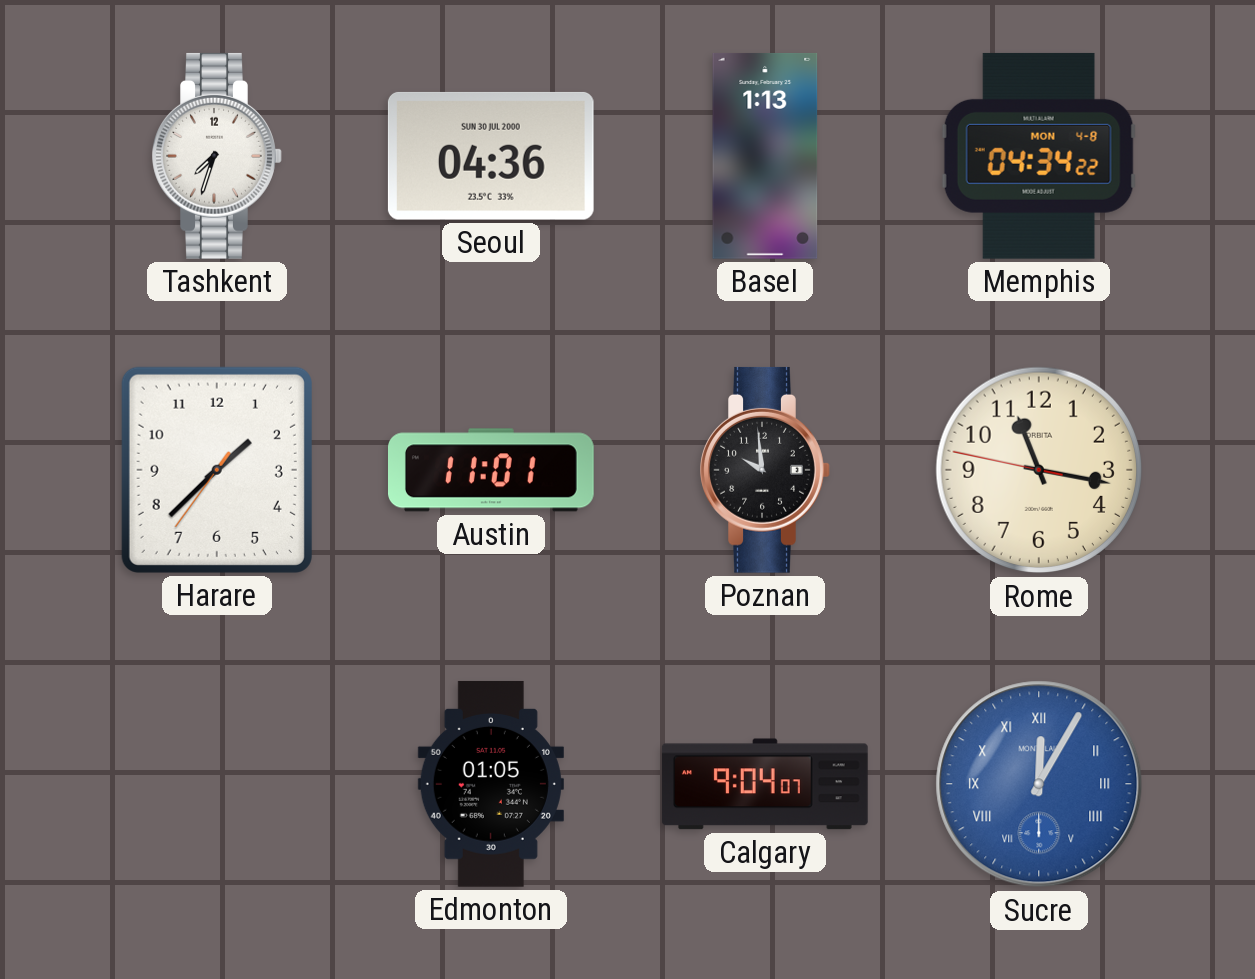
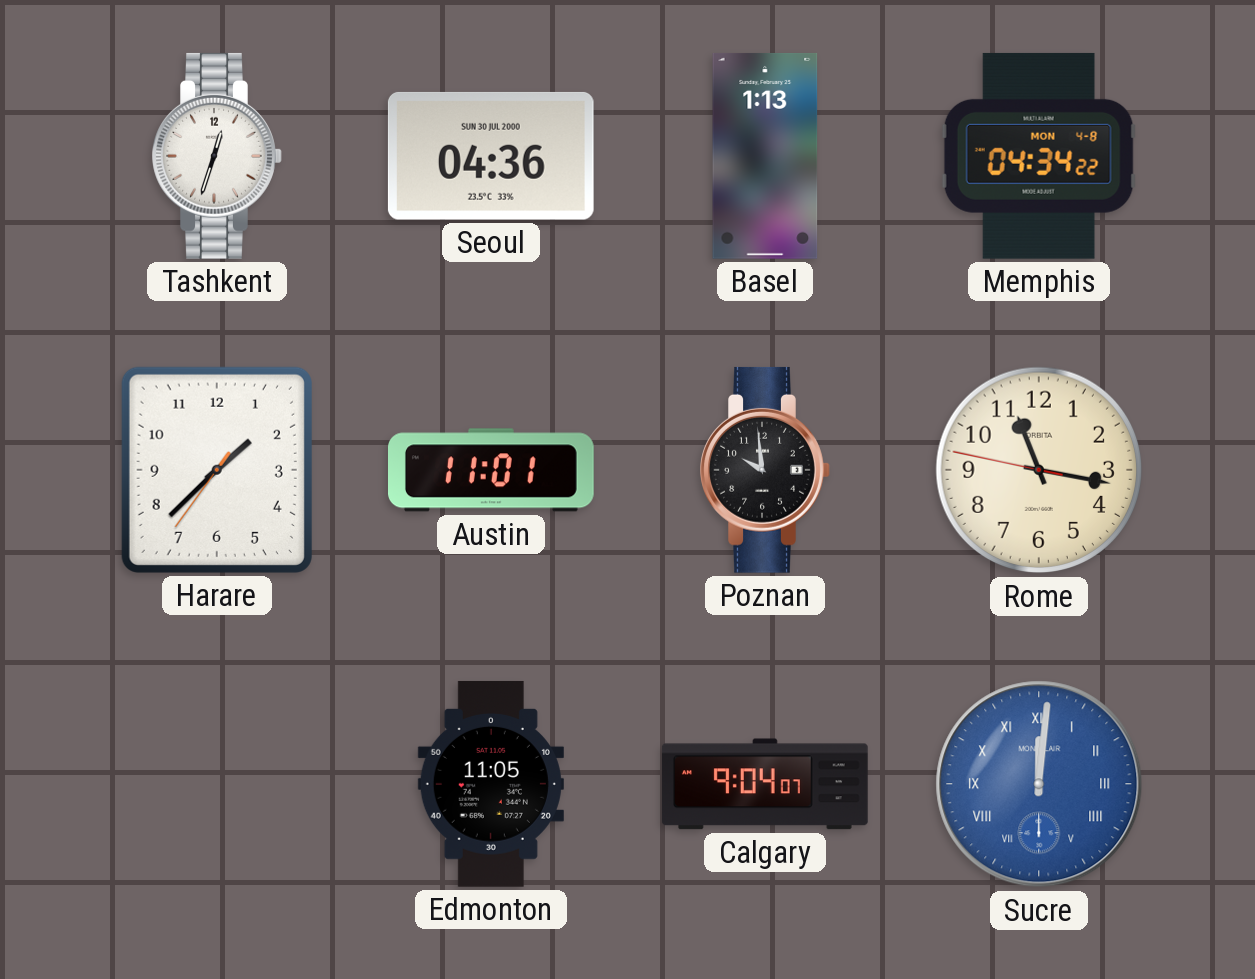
Tashkent: 7:33 -> 12:33 (217, 156)
Edmonton: 01:05 -> 11:05 (491, 784)
Sucre: 12:05 -> 12:01 (1039, 784)
